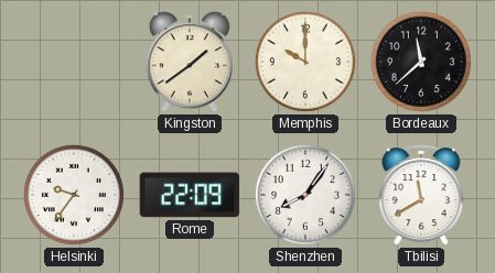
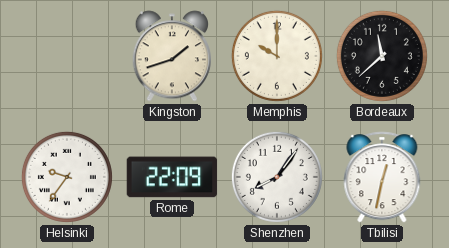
Kingston: 1:39 -> 1:42 (171, 56)
Tbilisi: 11:40 -> 12:32 (382, 177)
